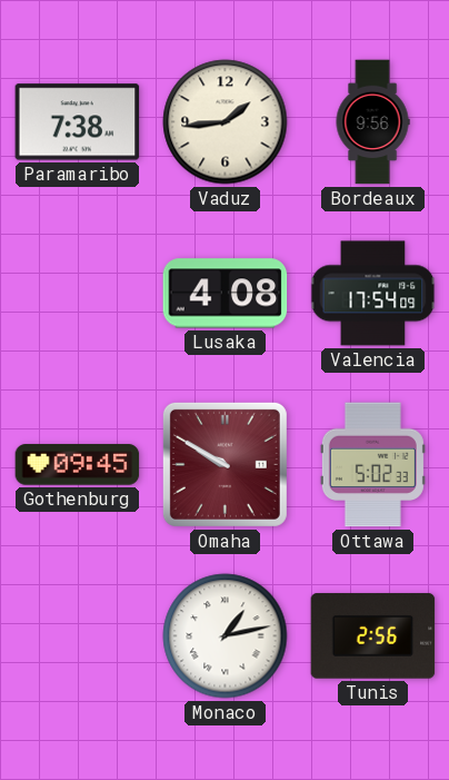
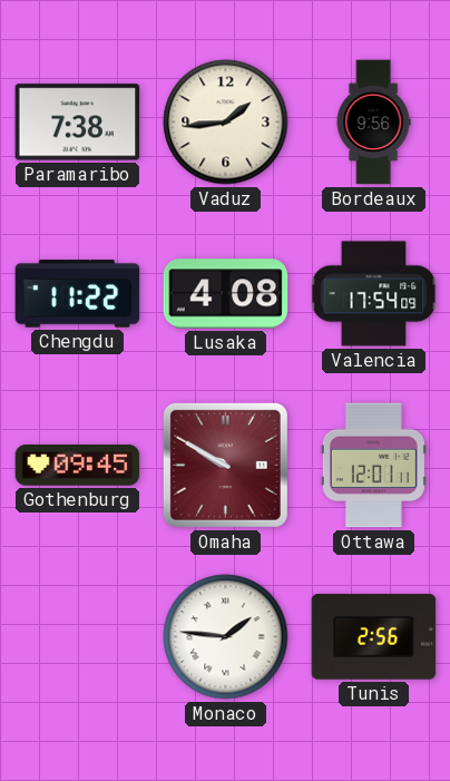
Chengdu: none -> 11:22 (78, 294)
Ottawa: 5:02 -> 12:01 (373, 466)
Monaco: 1:13 -> 1:46 (226, 637)
